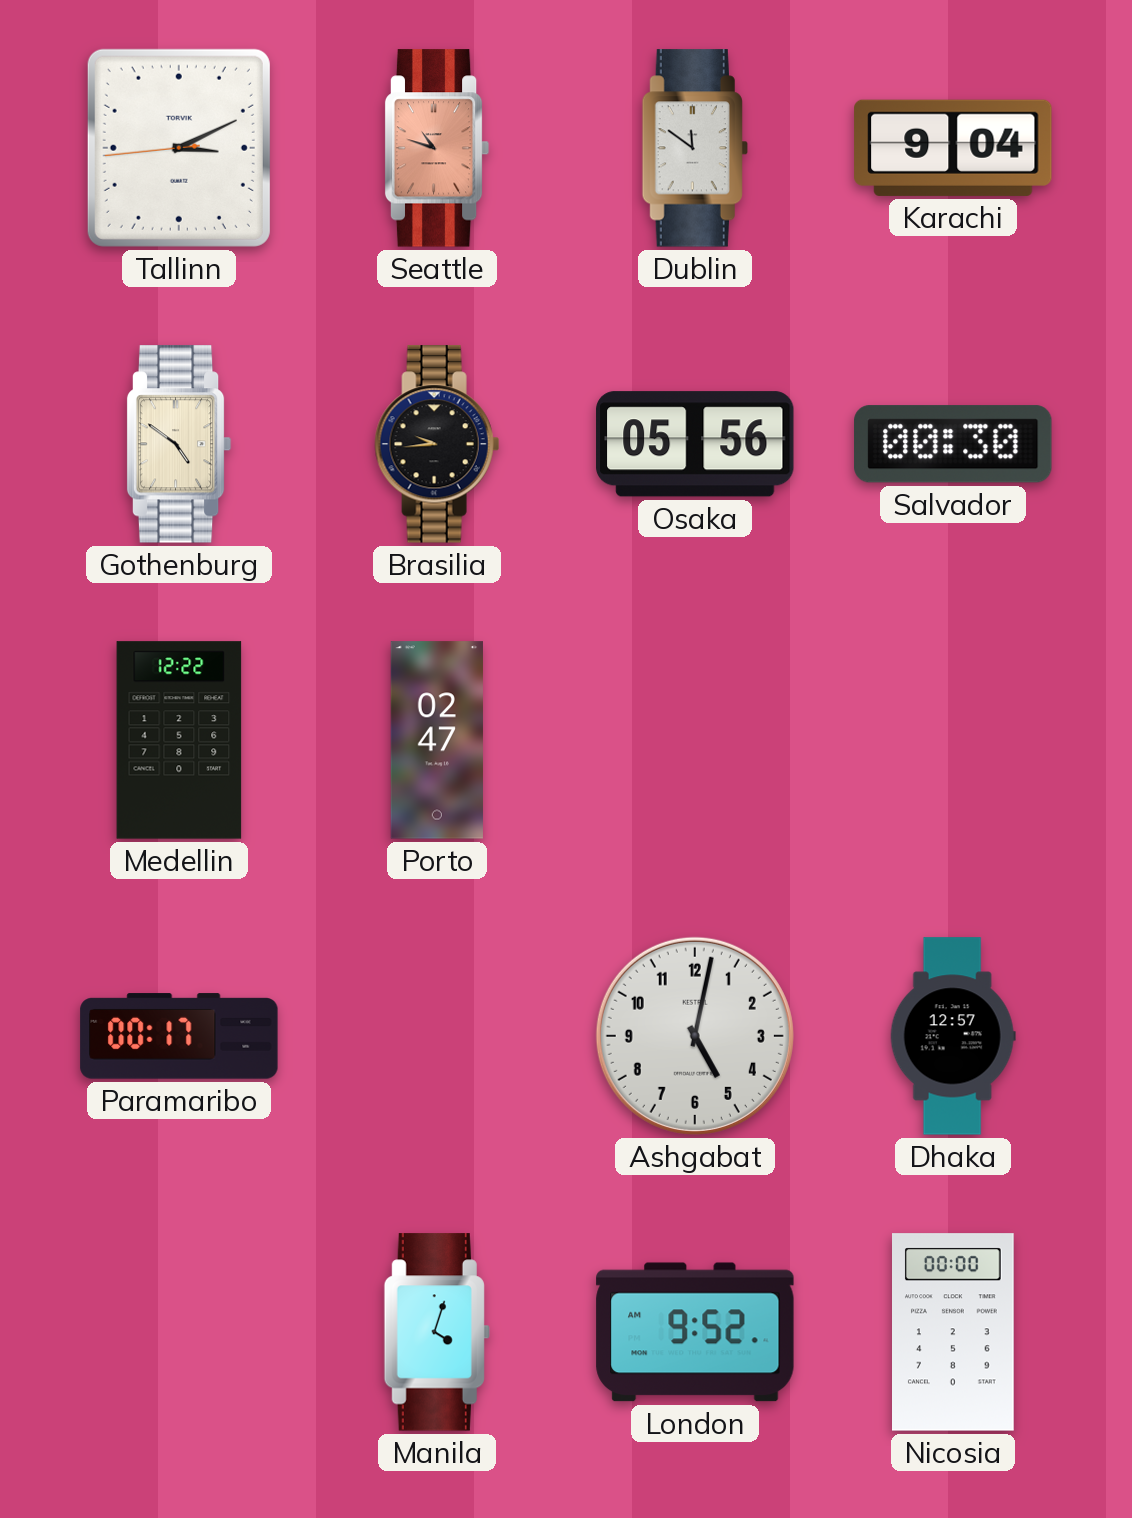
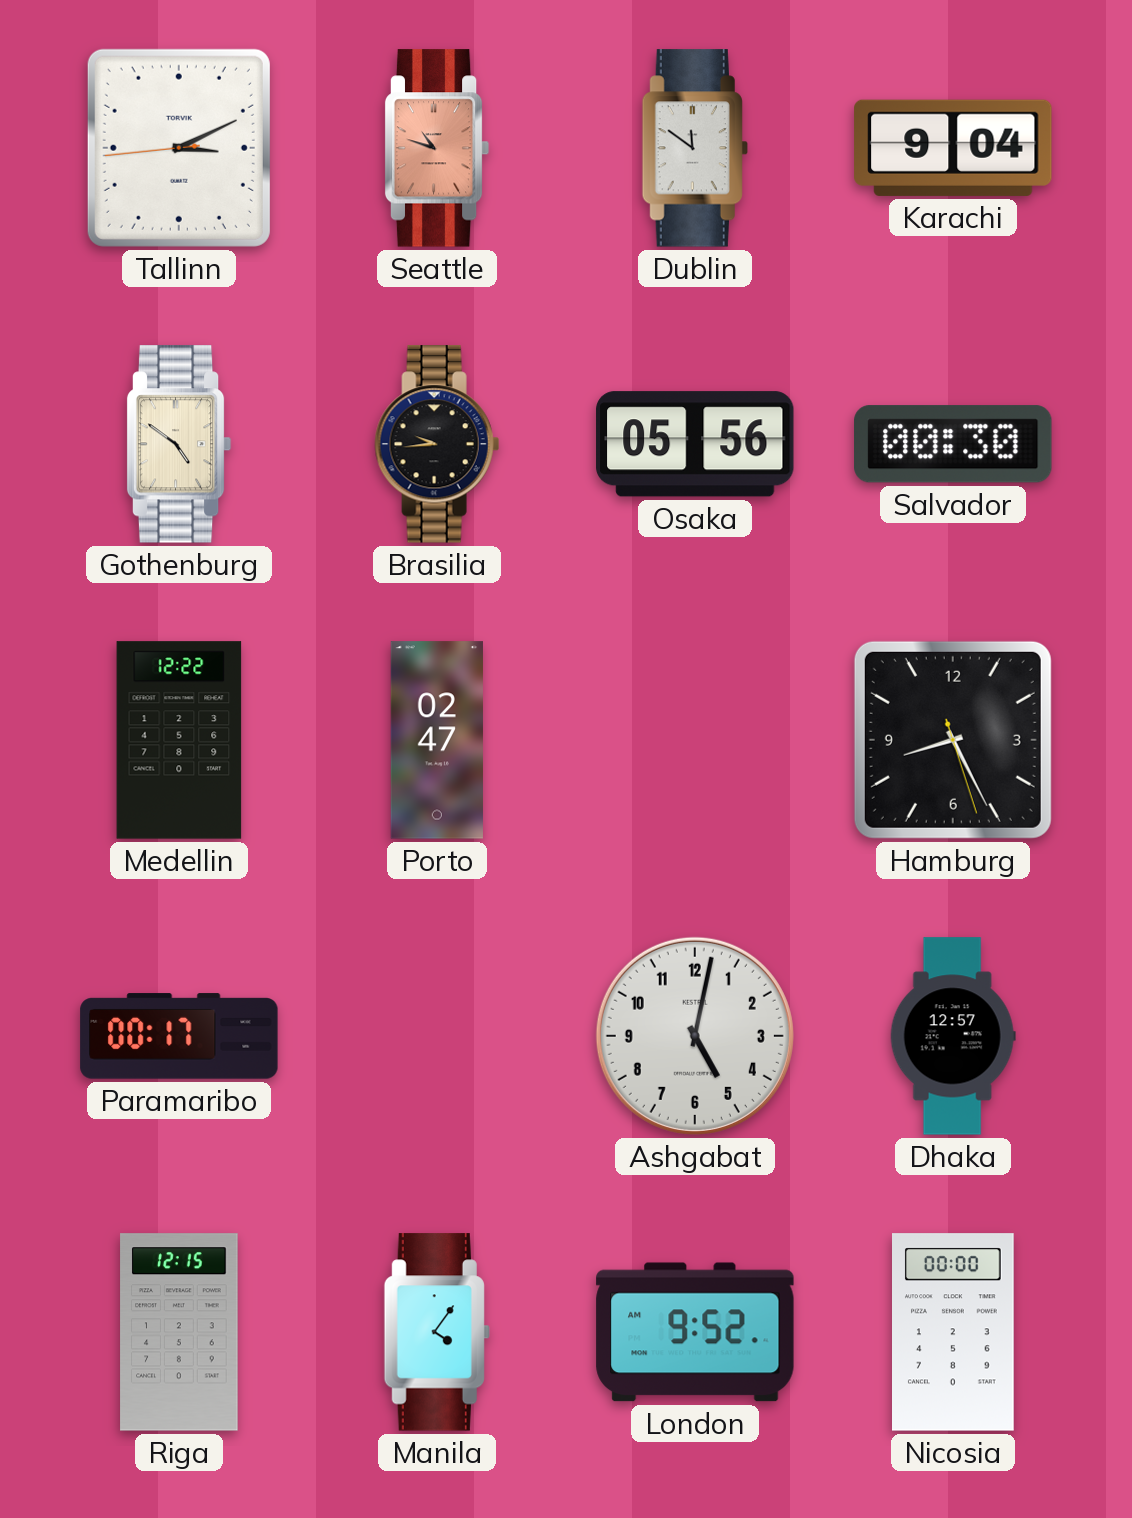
Hamburg: none -> 8:25 (953, 740)
Riga: none -> 12:15 (179, 1332)
Manila: 4:03 -> 4:06 (437, 1332)
